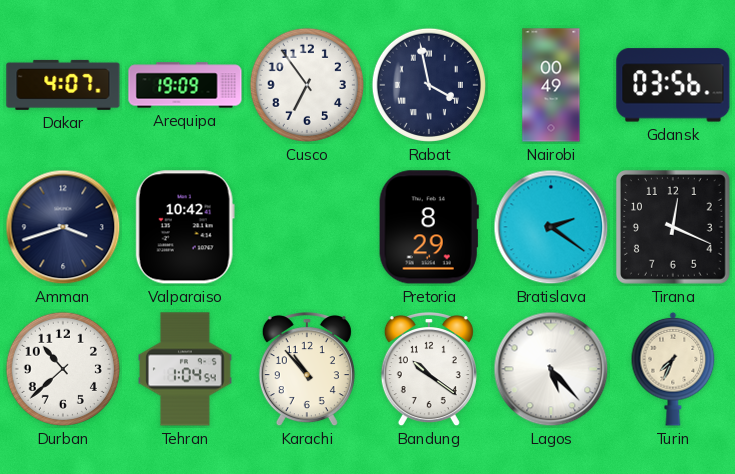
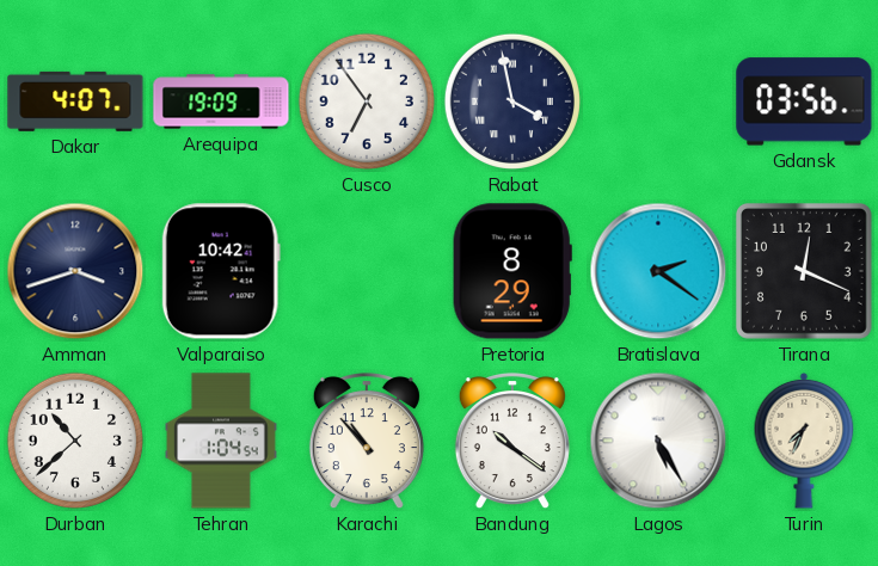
Nairobi: 00:49 -> none (551, 85)
Lagos: 5:23 -> 5:25 (658, 441)
